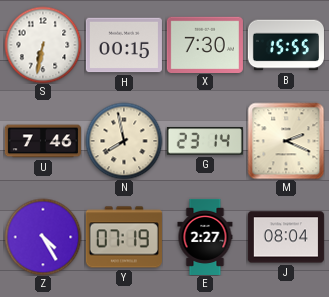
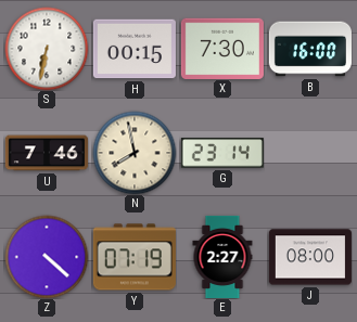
B: 15:55 -> 16:00 (310, 49)
M: 2:19 -> none (286, 141)
Z: 4:25 -> 4:22 (47, 257)
J: 08:04 -> 08:00 (310, 257)
